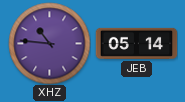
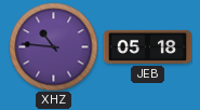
JEB: 05:14 -> 05:18 (147, 46)
